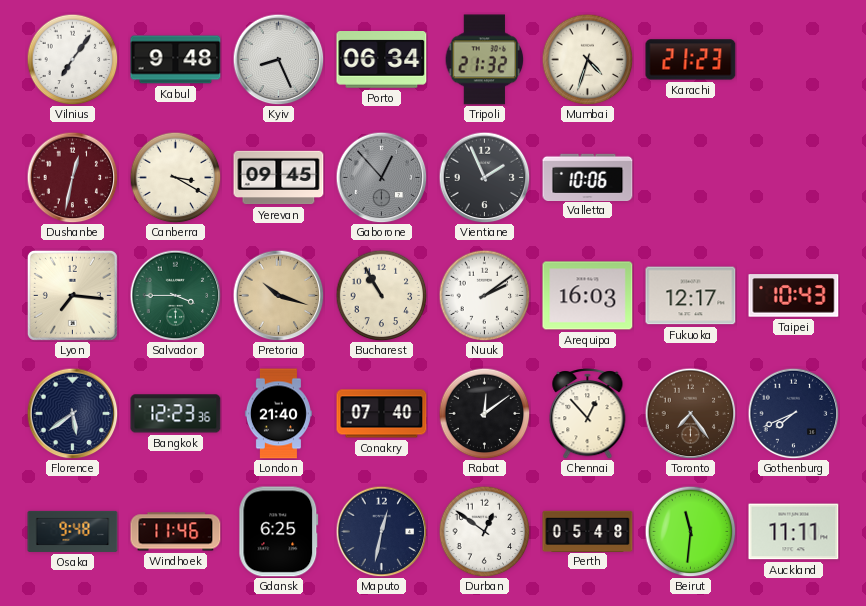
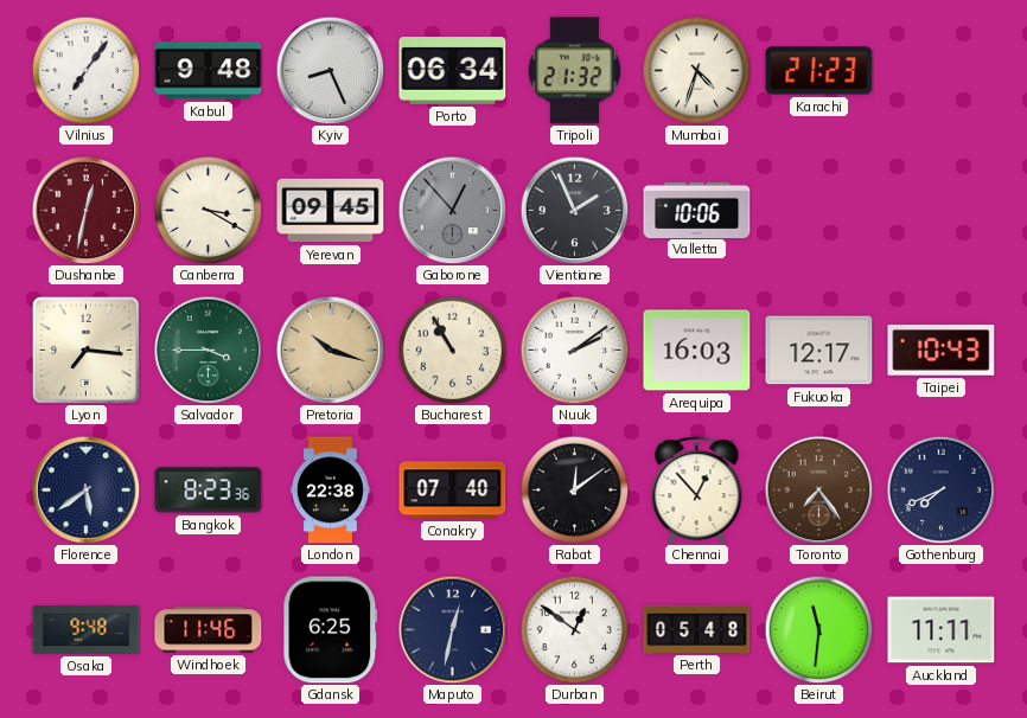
Bangkok: 12:23 -> 8:23 (209, 491)
London: 21:40 -> 22:38 (330, 491)
